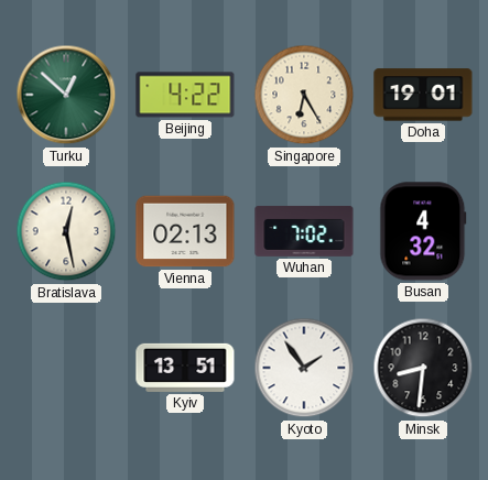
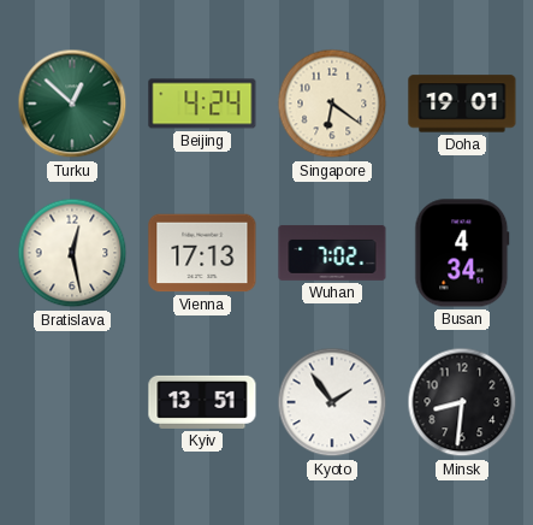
Beijing: 4:22 -> 4:24 (202, 104)
Singapore: 6:25 -> 6:21 (332, 104)
Vienna: 02:13 -> 17:13 (202, 253)
Busan: 4:32 -> 4:34 (462, 253)
